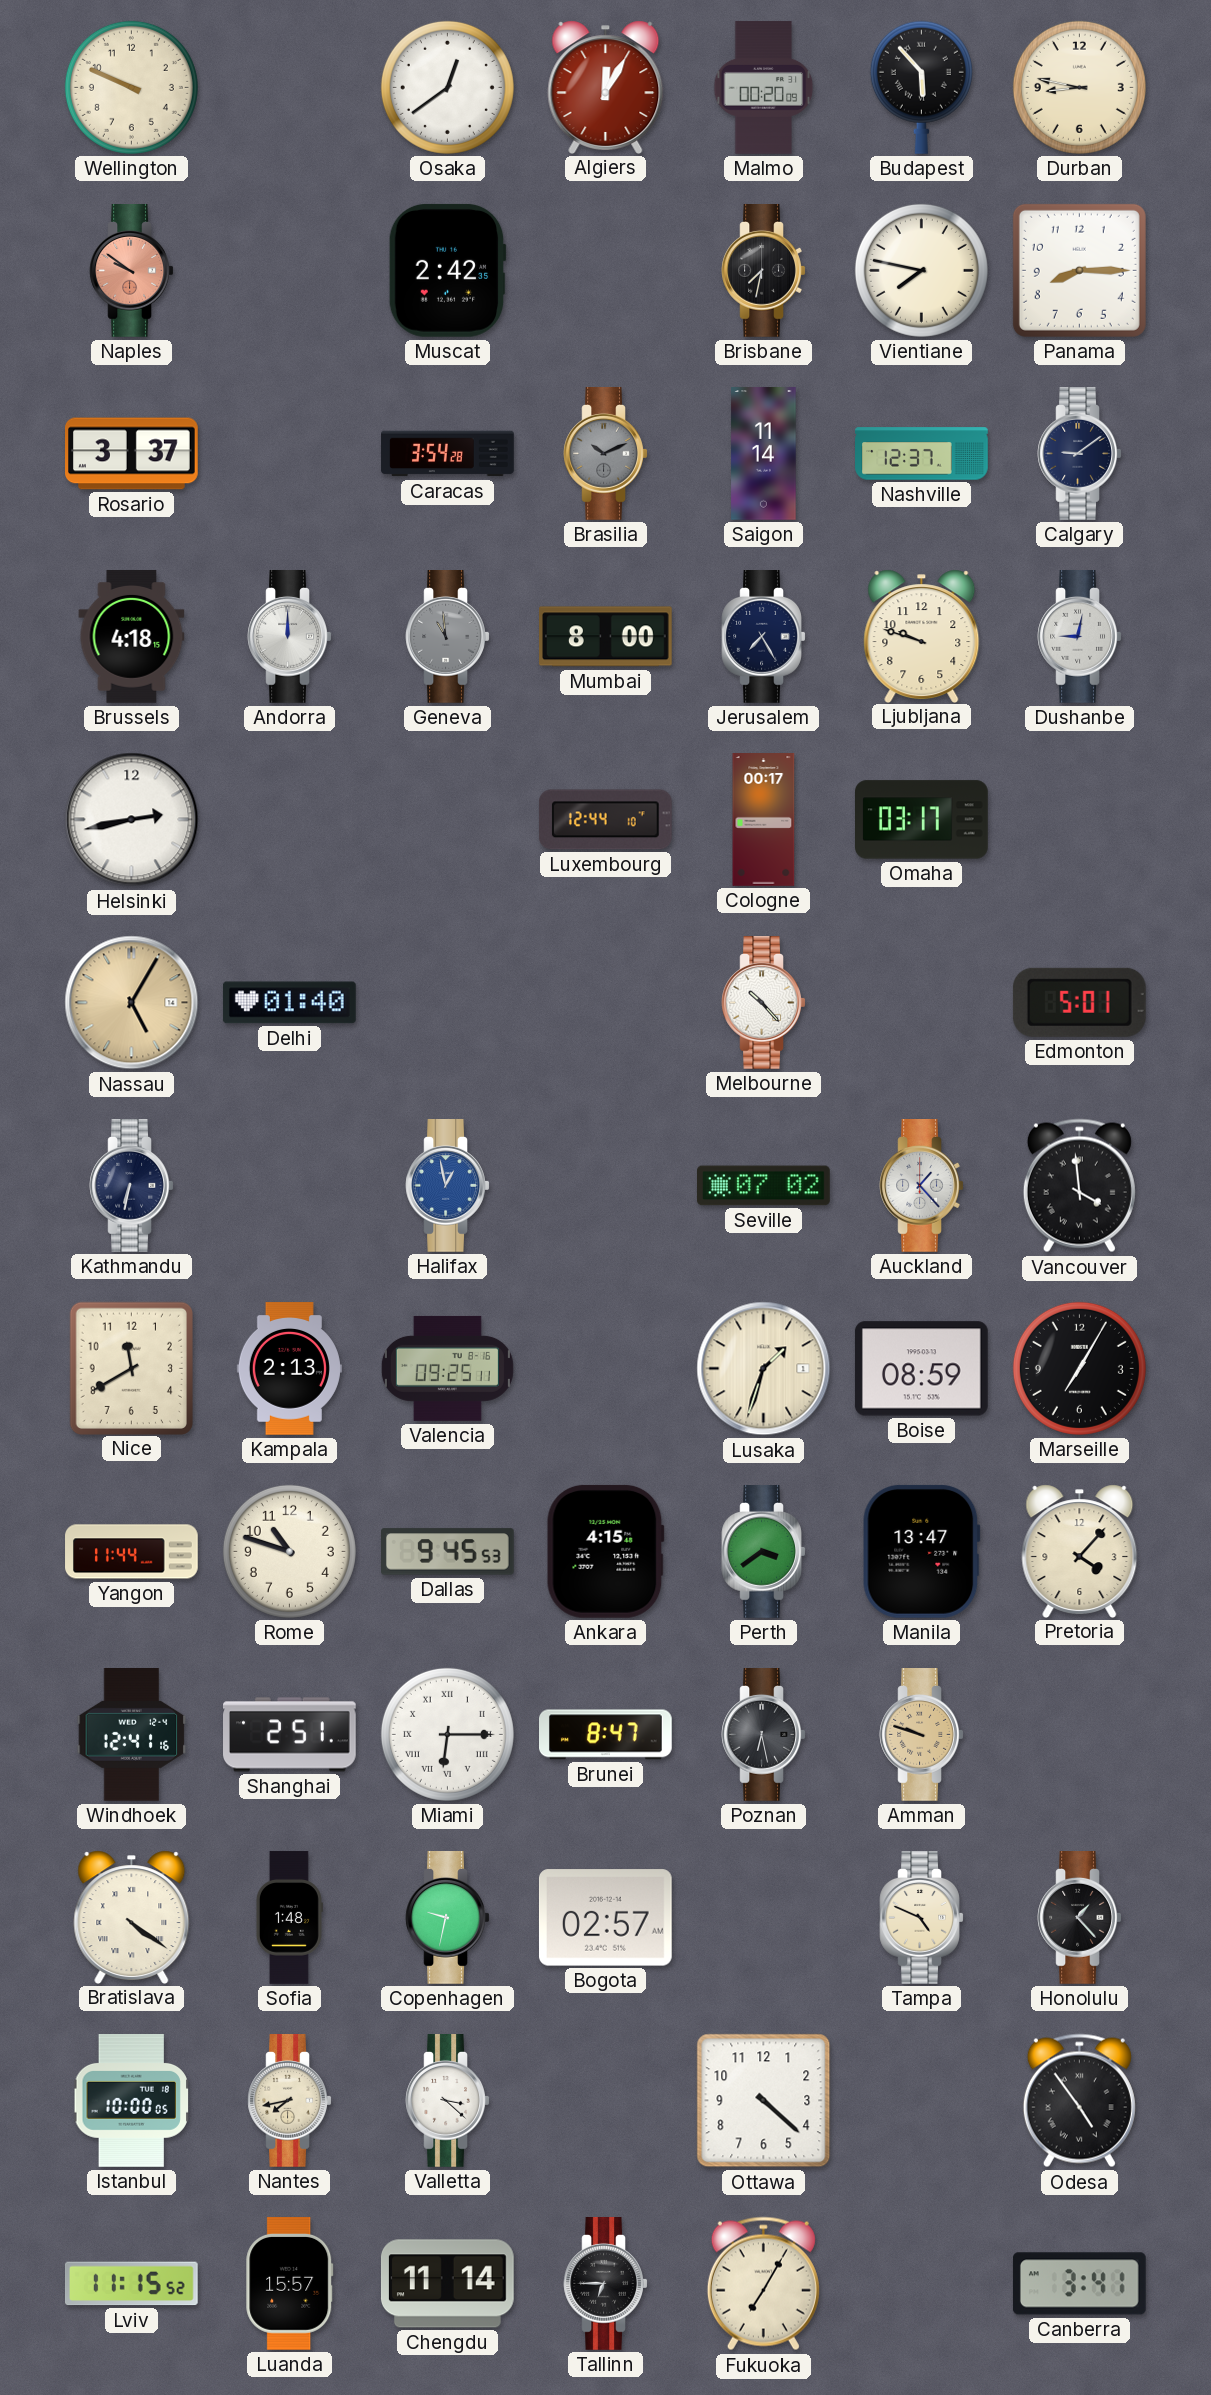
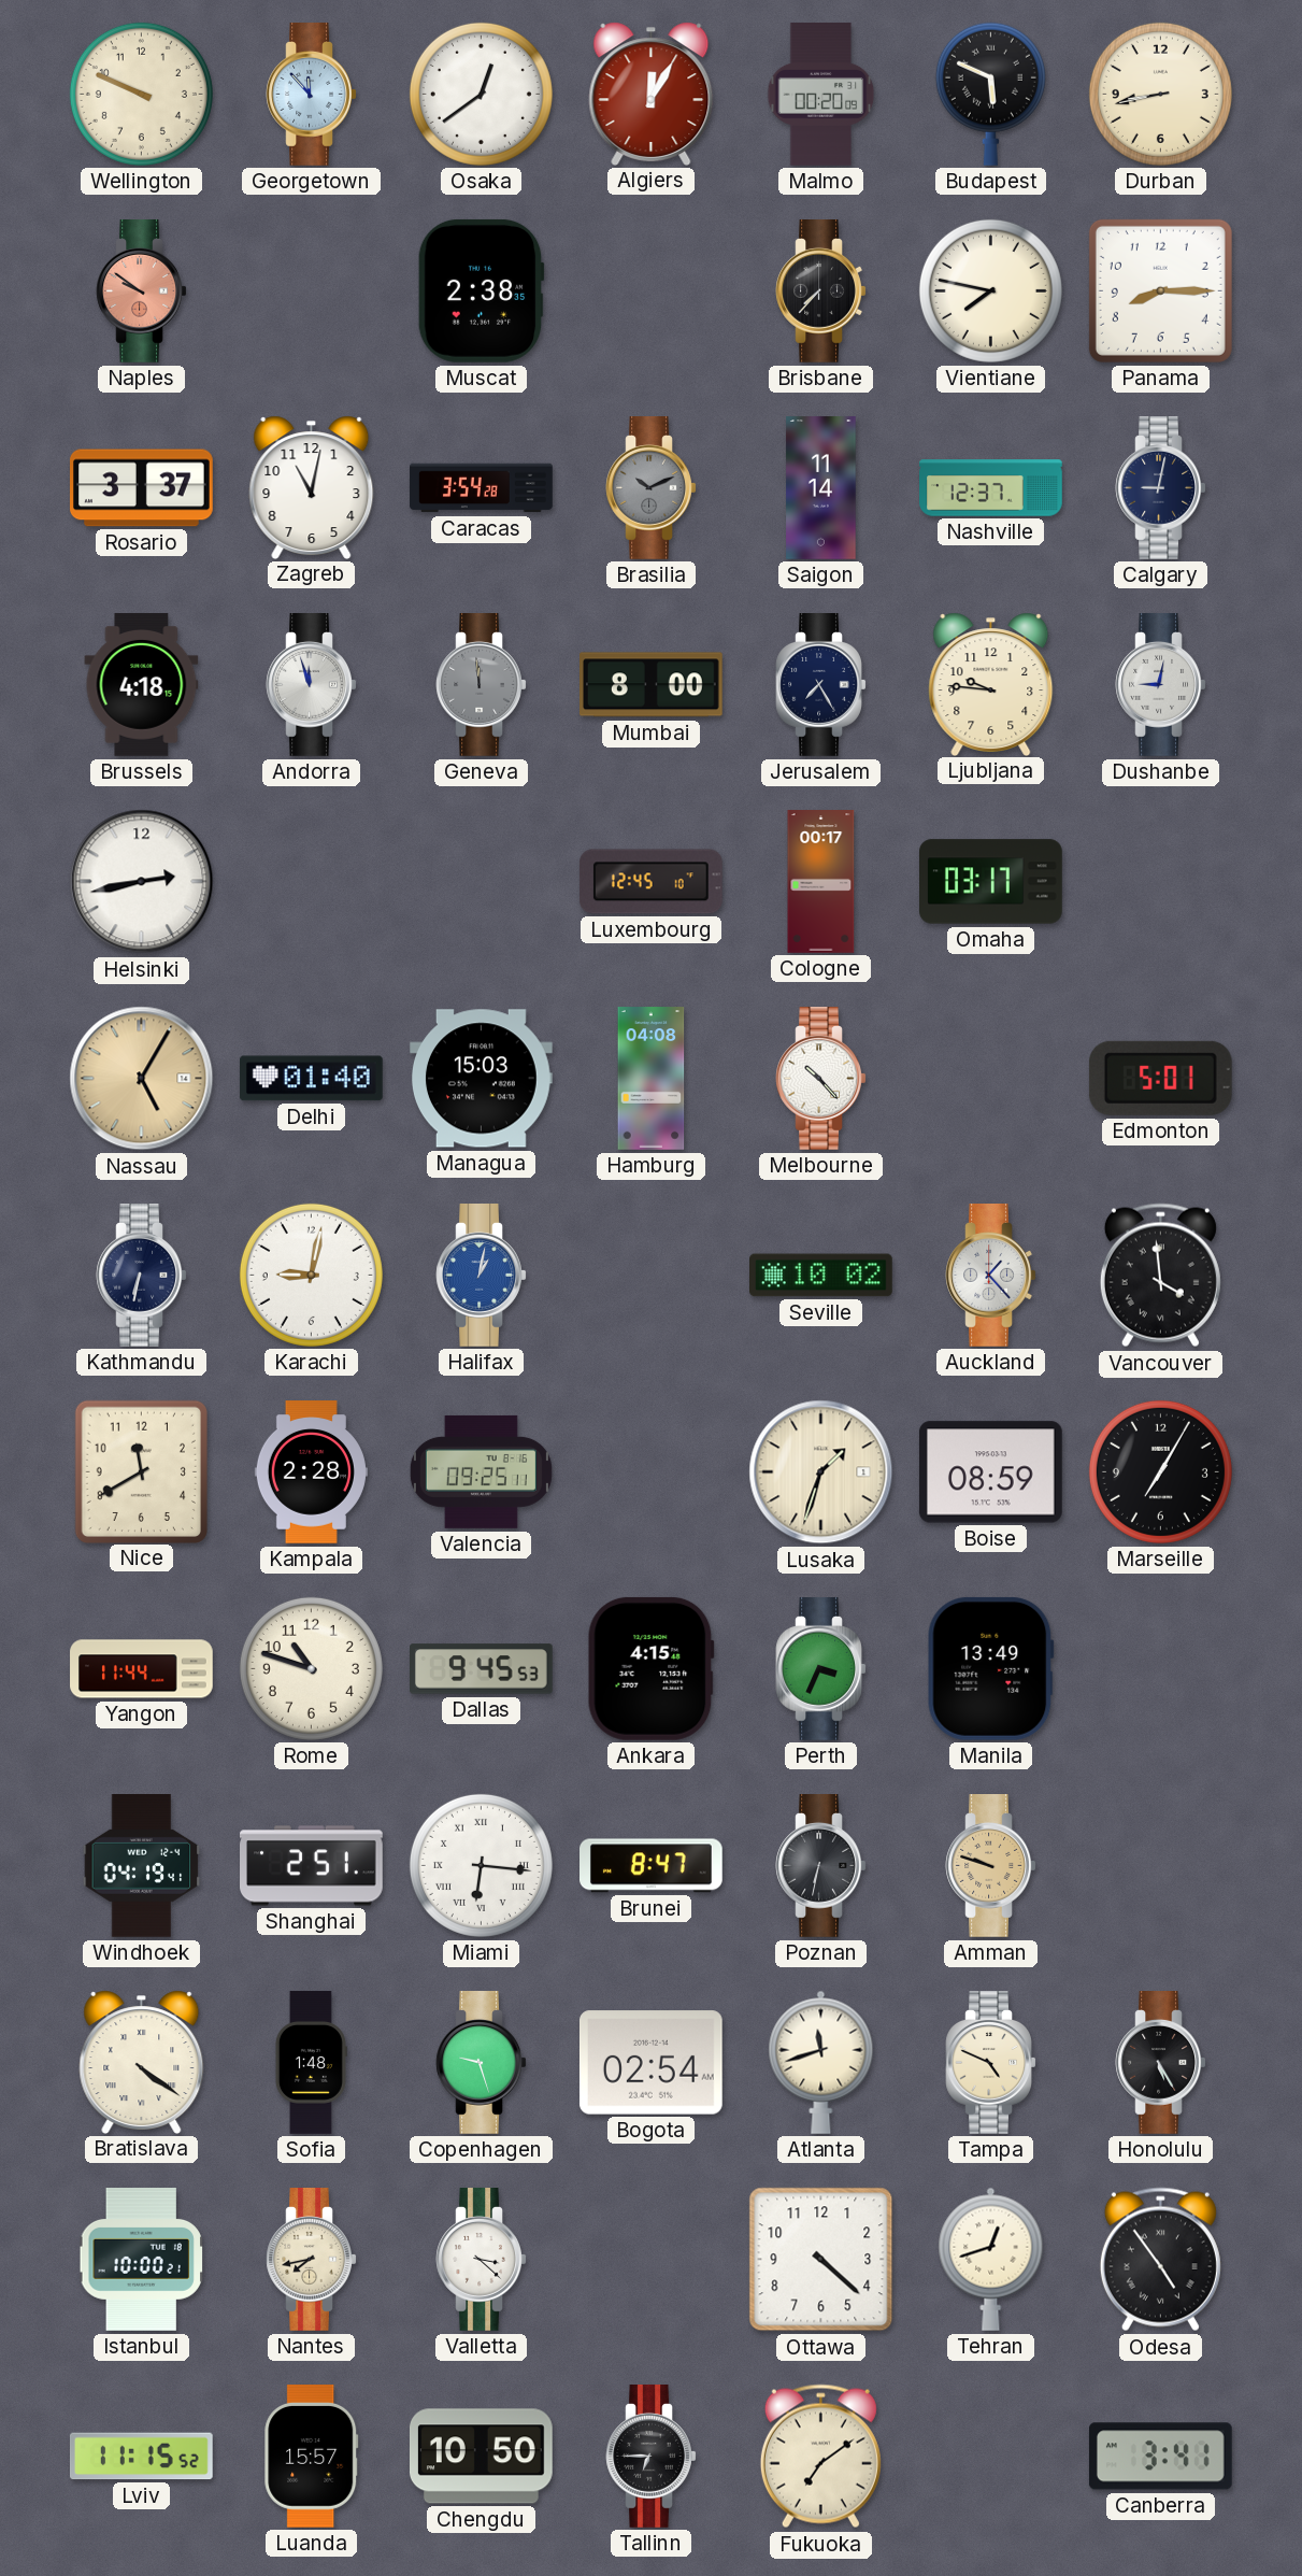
Georgetown: none -> 11:53 (312, 95)
Budapest: 5:53 -> 5:49 (990, 94)
Durban: 8:47 -> 8:43 (1160, 94)
Muscat: 2:42 -> 2:38 (481, 290)
Brisbane: 7:32 -> 7:37 (821, 291)
Zagreb: none -> 11:02 (312, 487)
Calgary: 9:09 -> 9:02 (1161, 488)
Andorra: 12:00 -> 11:57 (312, 685)
Geneva: 10:59 -> 11:59 (482, 685)
Ljubljana: 9:48 -> 9:46 (991, 684)
Luxembourg: 12:44 -> 12:45 (650, 882)
Managua: none -> 15:03 (482, 1079)
Hamburg: none -> 04:08 (652, 1079)
Karachi: none -> 9:02 (311, 1275)
Halifax: 12:58 -> 1:02 (482, 1276)
Seville: 07:02 -> 10:02 (821, 1276)
Kampala: 2:13 -> 2:28 (311, 1472)
Perth: 3:39 -> 3:34 (821, 1669)
Manila: 13:47 -> 13:49 (990, 1668)
Pretoria: 4:07 -> none (1080, 1551)
Windhoek: 12:41 -> 04:19 (142, 1866)
Miami: 6:15 -> 6:16 (481, 1865)
Poznan: 6:28 -> 6:32 (821, 1866)
Copenhagen: 9:32 -> 9:27 (482, 2063)
Bogota: 02:57 -> 02:54 (650, 2063)
Atlanta: none -> 11:42 (821, 2062)
Honolulu: 1:23 -> 5:25 (1161, 2063)
Istanbul: 10:00:05 -> 10:00:21 (142, 2260)
Tehran: none -> 12:42 (991, 2259)
Chengdu: 11:14 -> 10:50 (481, 2457)
Fukuoka: 7:05 -> 7:09 (820, 2457)
